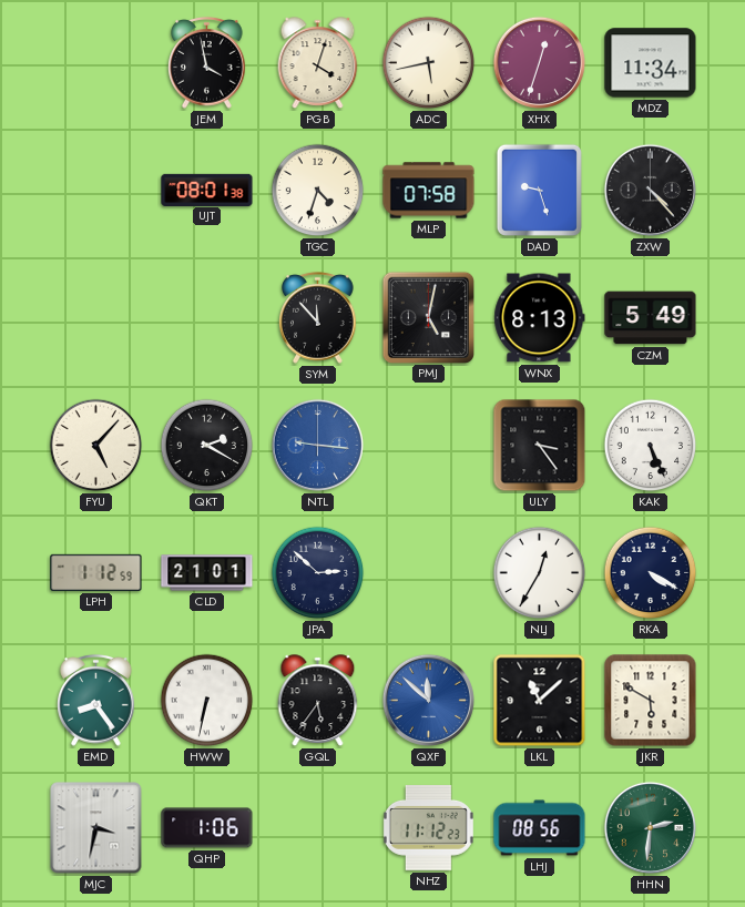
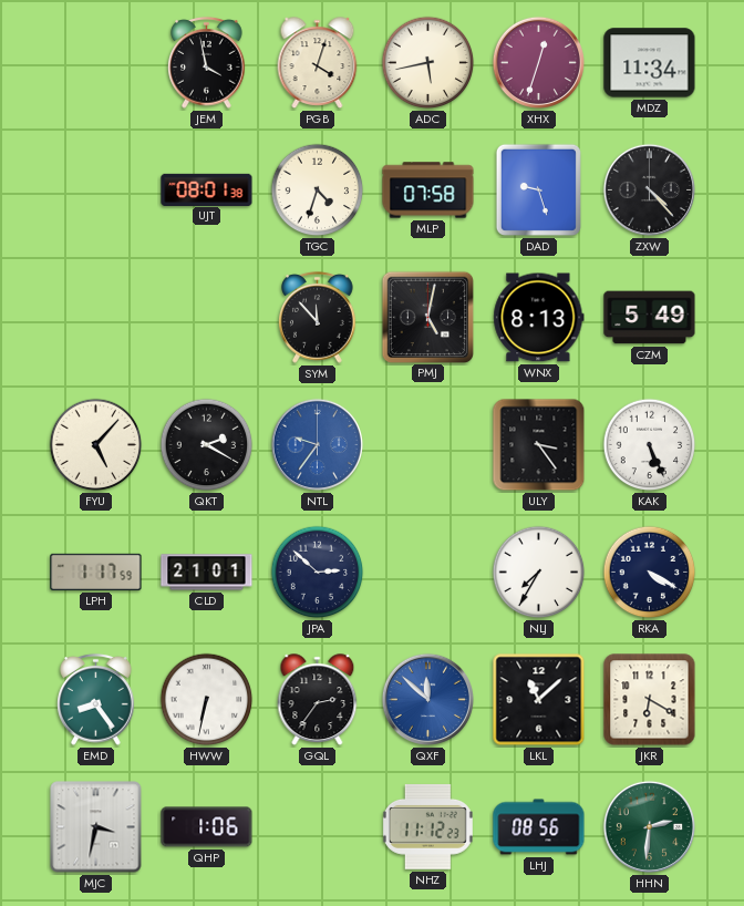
NTL: 9:16 -> 9:36 (317, 444)
LPH: 1:12 -> 1:17 (96, 572)
NLJ: 12:35 -> 7:35 (539, 573)
GQL: 5:36 -> 2:36 (318, 700)
JKR: 5:50 -> 6:20 (650, 700)
